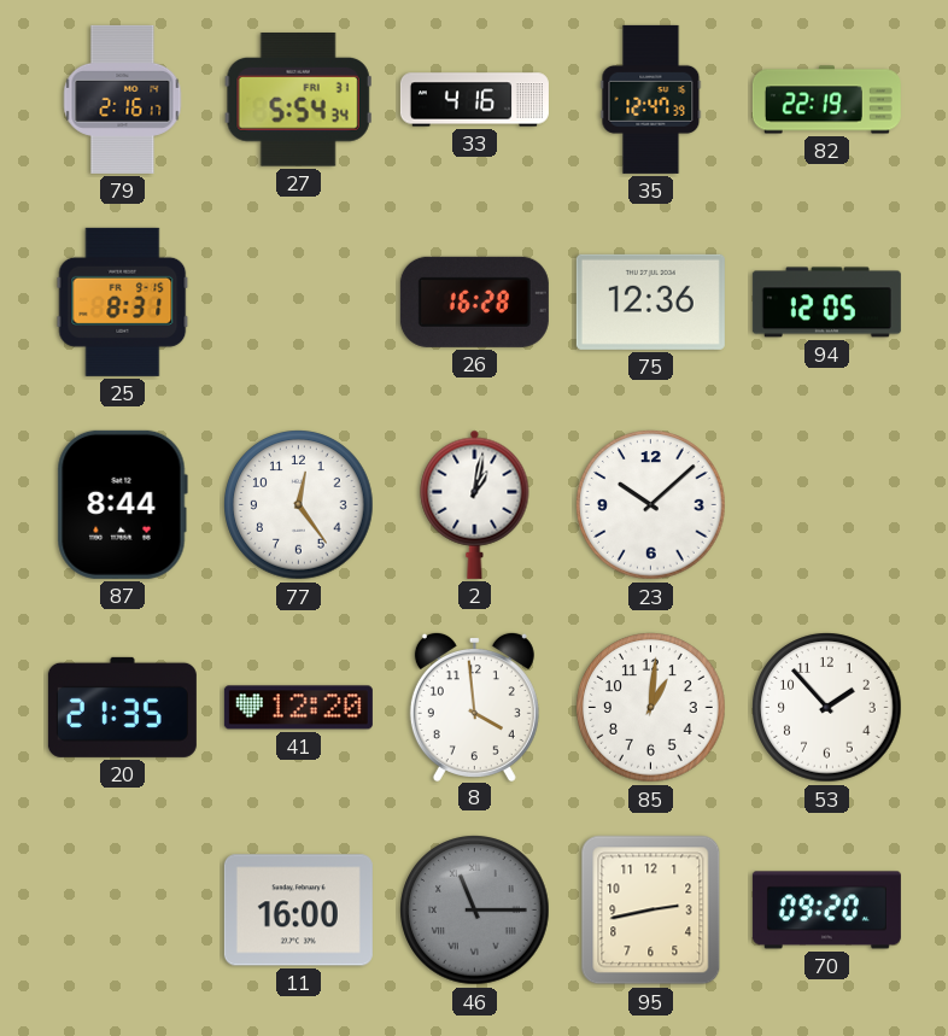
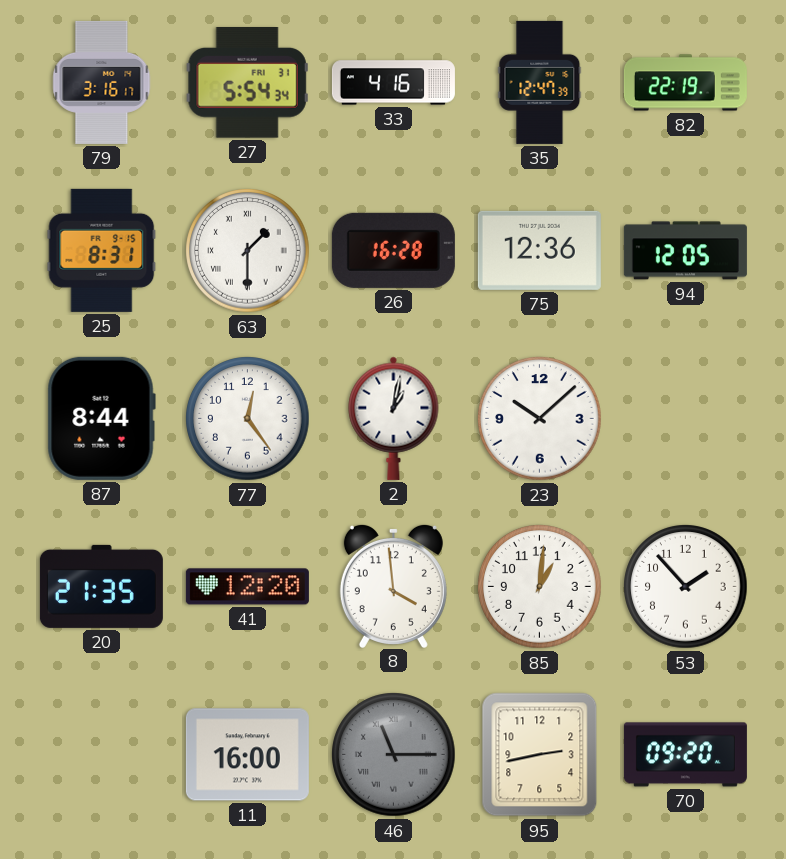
79: 2:16 -> 3:16 (102, 82)
63: none -> 1:30 (248, 251)
